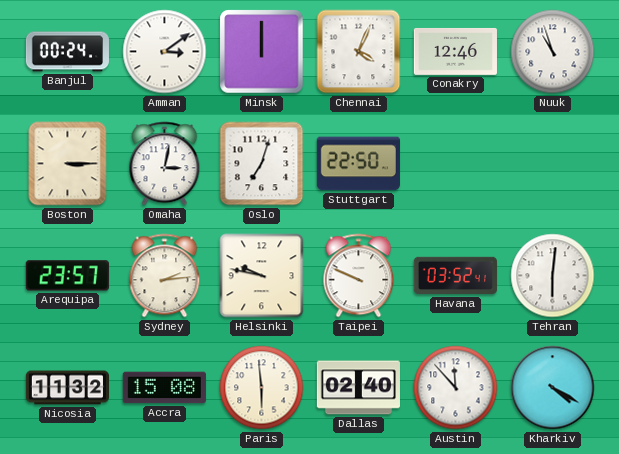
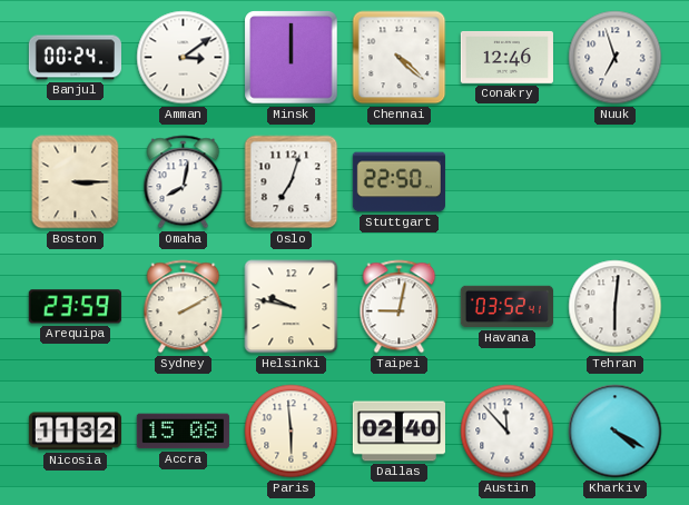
Chennai: 4:04 -> 4:22 (400, 58)
Nuuk: 10:57 -> 6:57 (616, 58)
Omaha: 3:02 -> 8:02 (184, 182)
Arequipa: 23:57 -> 23:59 (75, 307)
Sydney: 2:14 -> 2:10 (184, 307)
Taipei: 9:49 -> 9:02 (400, 307)
